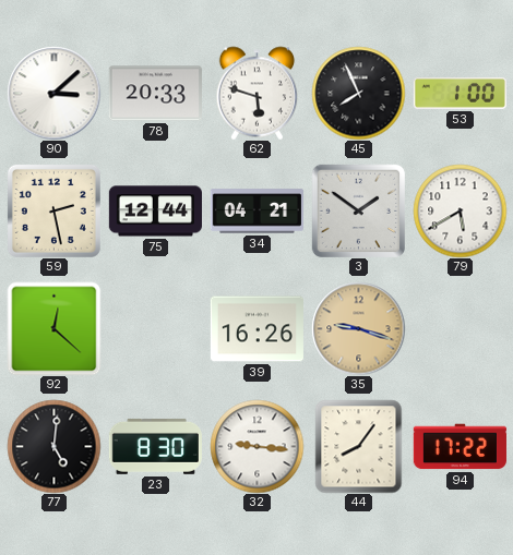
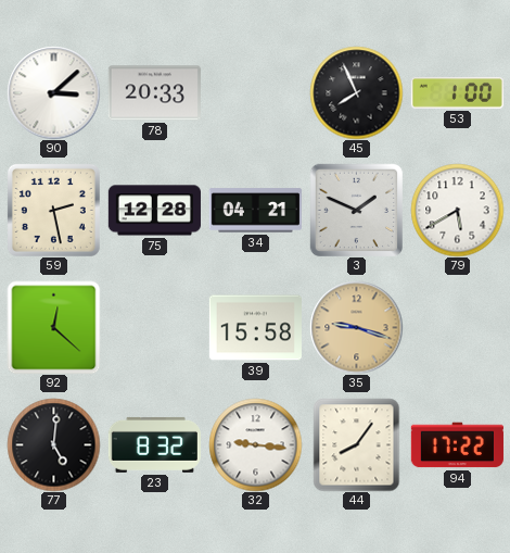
62: 5:48 -> none (258, 93)
75: 12:44 -> 12:28 (154, 211)
3: 1:51 -> 1:49 (356, 210)
39: 16:26 -> 15:58 (255, 328)
23: 8:30 -> 8:32 (154, 444)
